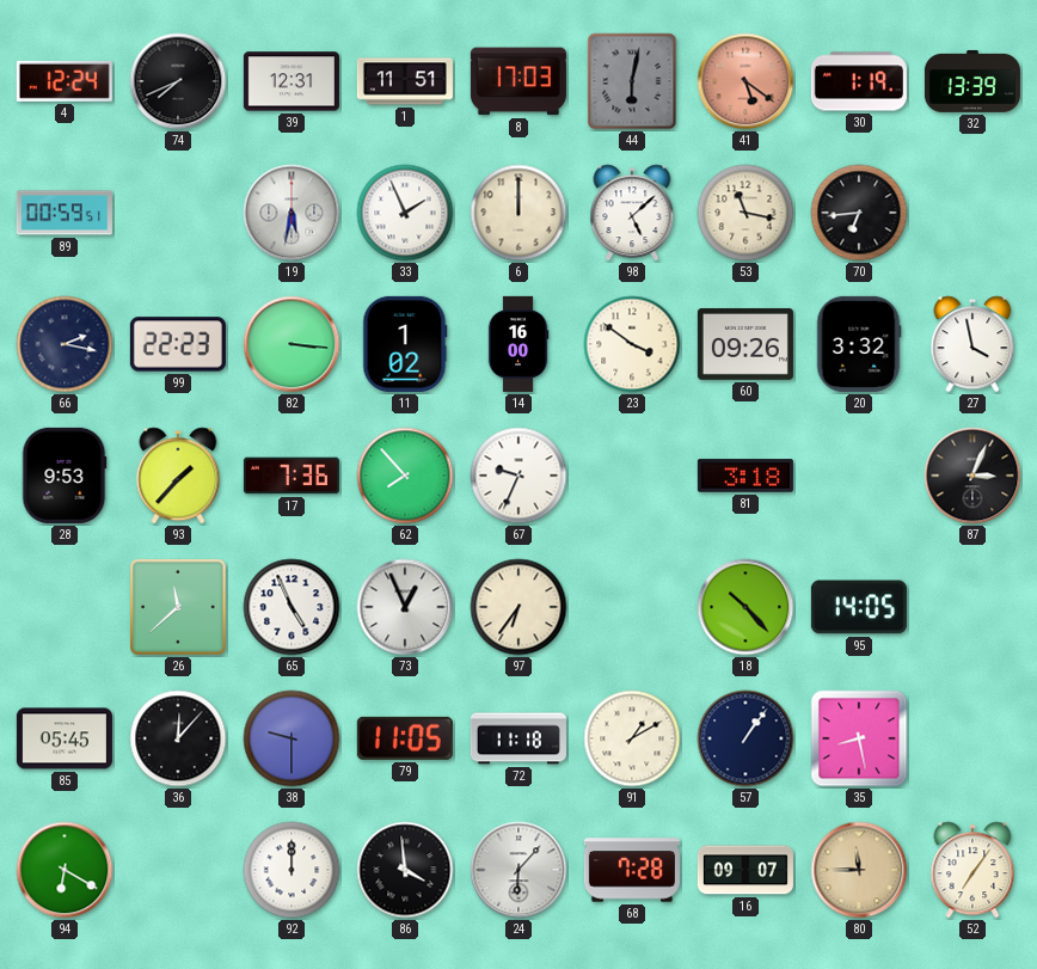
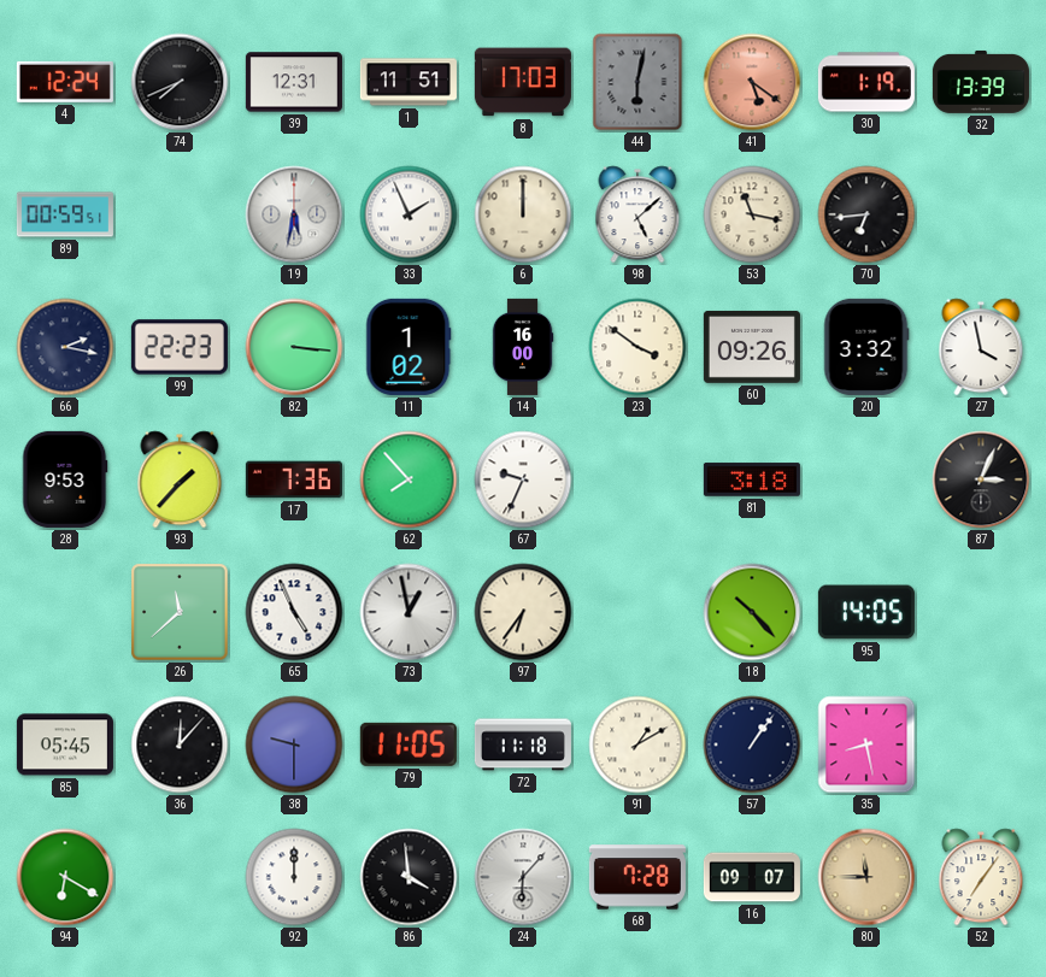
73: 12:56 -> 12:58 (409, 612)
